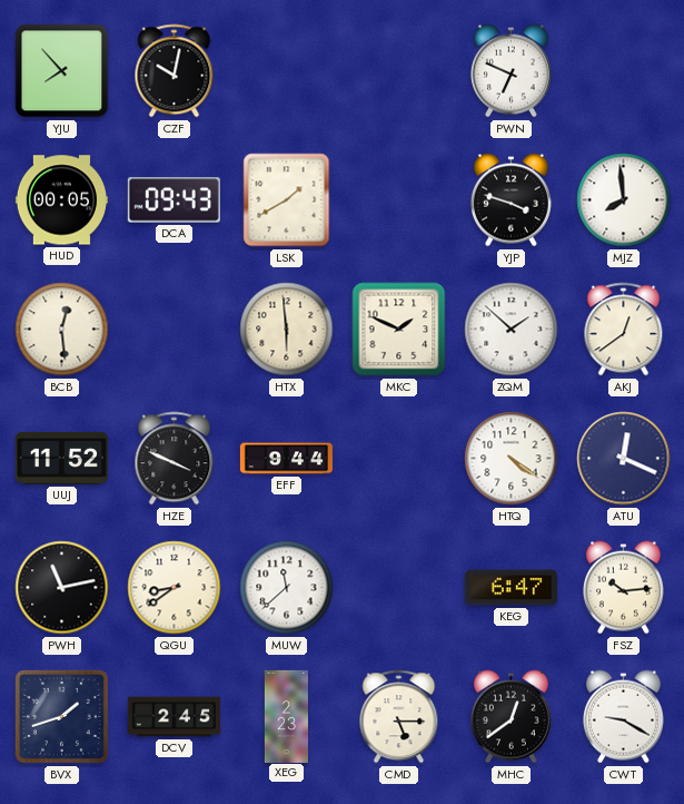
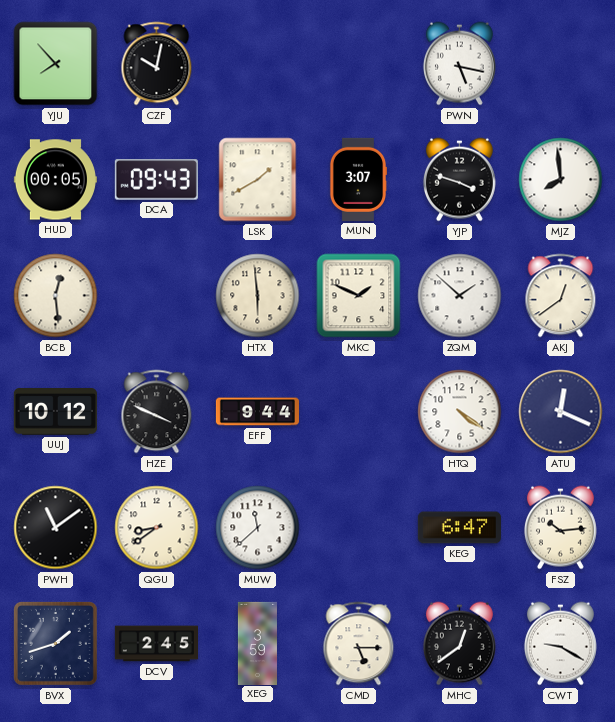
PWN: 6:49 -> 5:17 (459, 64)
MUN: none -> 3:07 (358, 179)
UUJ: 11:52 -> 10:12 (55, 412)
PWH: 11:13 -> 11:09 (56, 528)
XEG: 2:23 -> 3:59 (257, 643)
